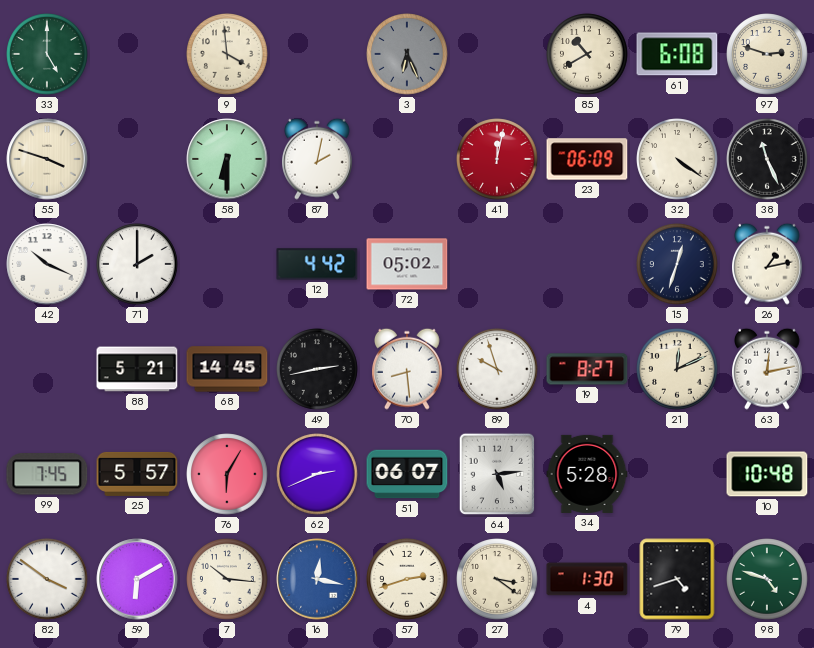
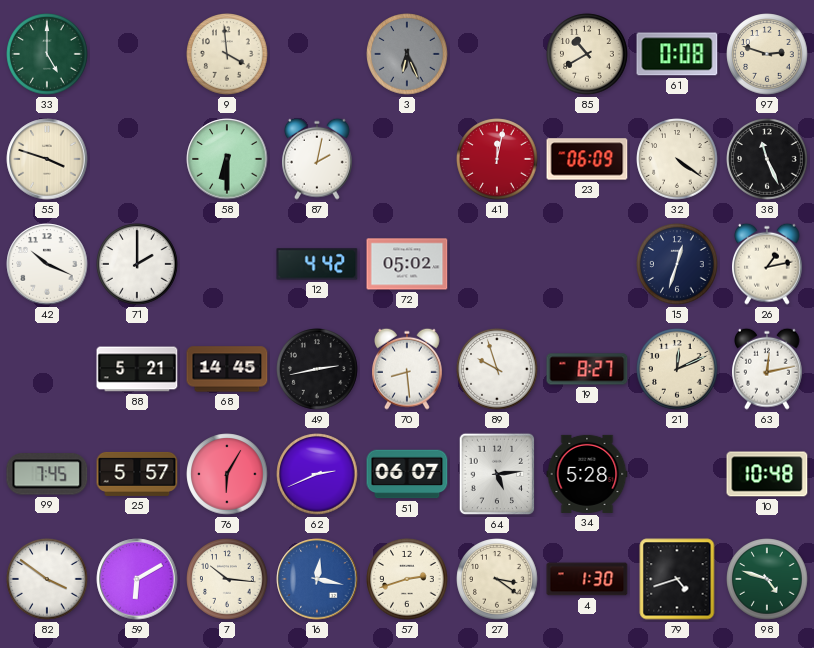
61: 6:08 -> 0:08 (677, 54)
